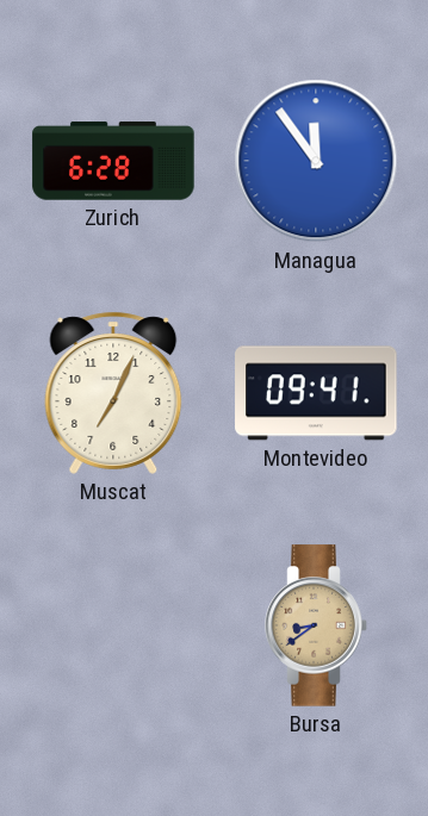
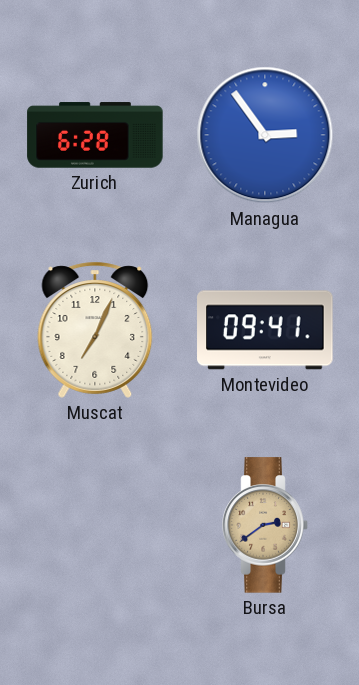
Managua: 11:54 -> 2:54 (265, 135)
Bursa: 8:39 -> 2:39 (265, 525)
